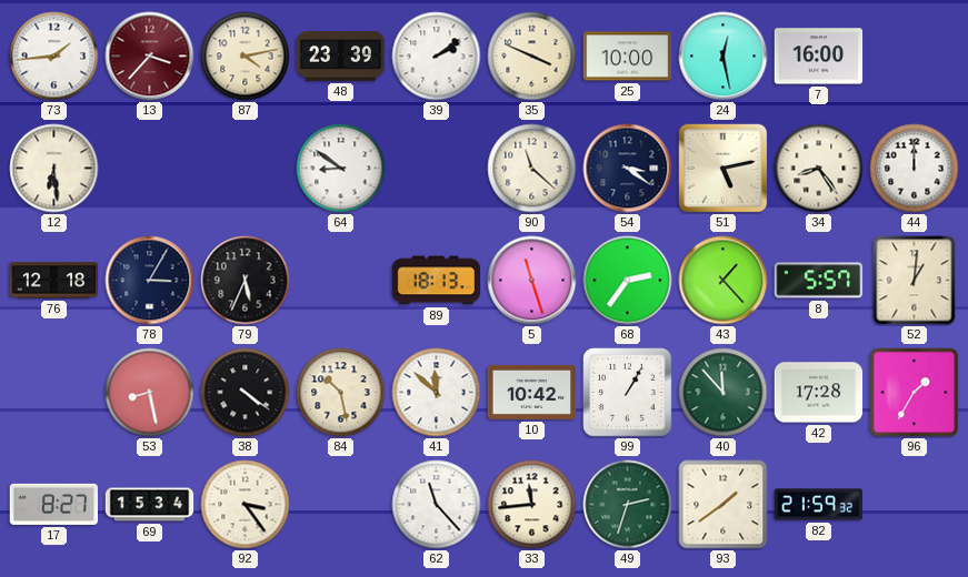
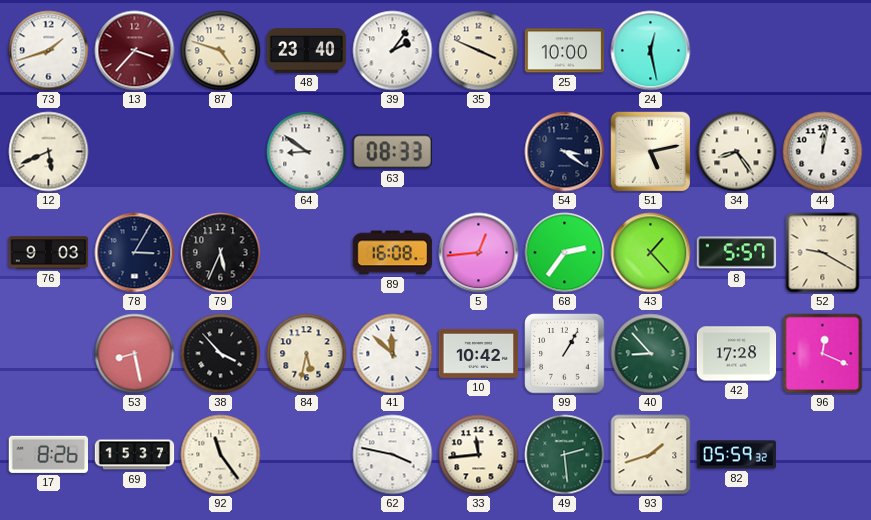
73: 1:44 -> 1:42 (49, 51)
87: 4:13 -> 4:48 (221, 51)
48: 23:39 -> 23:40 (307, 51)
39: 2:09 -> 2:06 (393, 51)
7: 16:00 -> none (819, 57)
12: 6:29 -> 5:41 (49, 152)
63: none -> 08:33 (392, 152)
90: 11:22 -> none (532, 169)
44: 12:00 -> 12:02 (823, 152)
76: 12:18 -> 9:03 (49, 253)
89: 18:13 -> 16:08 (393, 253)
5: 11:27 -> 12:44 (479, 253)
52: 1:01 -> 9:20 (823, 253)
38: 4:21 -> 3:53 (221, 354)
84: 10:28 -> 5:32 (307, 354)
40: 11:53 -> 8:53 (651, 354)
96: 1:35 -> 12:19 (823, 354)
17: 8:27 -> 8:26 (49, 454)
69: 15:34 -> 15:37 (135, 455)
92: 3:24 -> 11:24 (221, 455)
62: 11:23 -> 3:47 (393, 455)
49: 2:33 -> 2:29 (565, 455)
93: 1:39 -> 1:42 (651, 455)
82: 21:59 -> 05:59 (737, 455)
